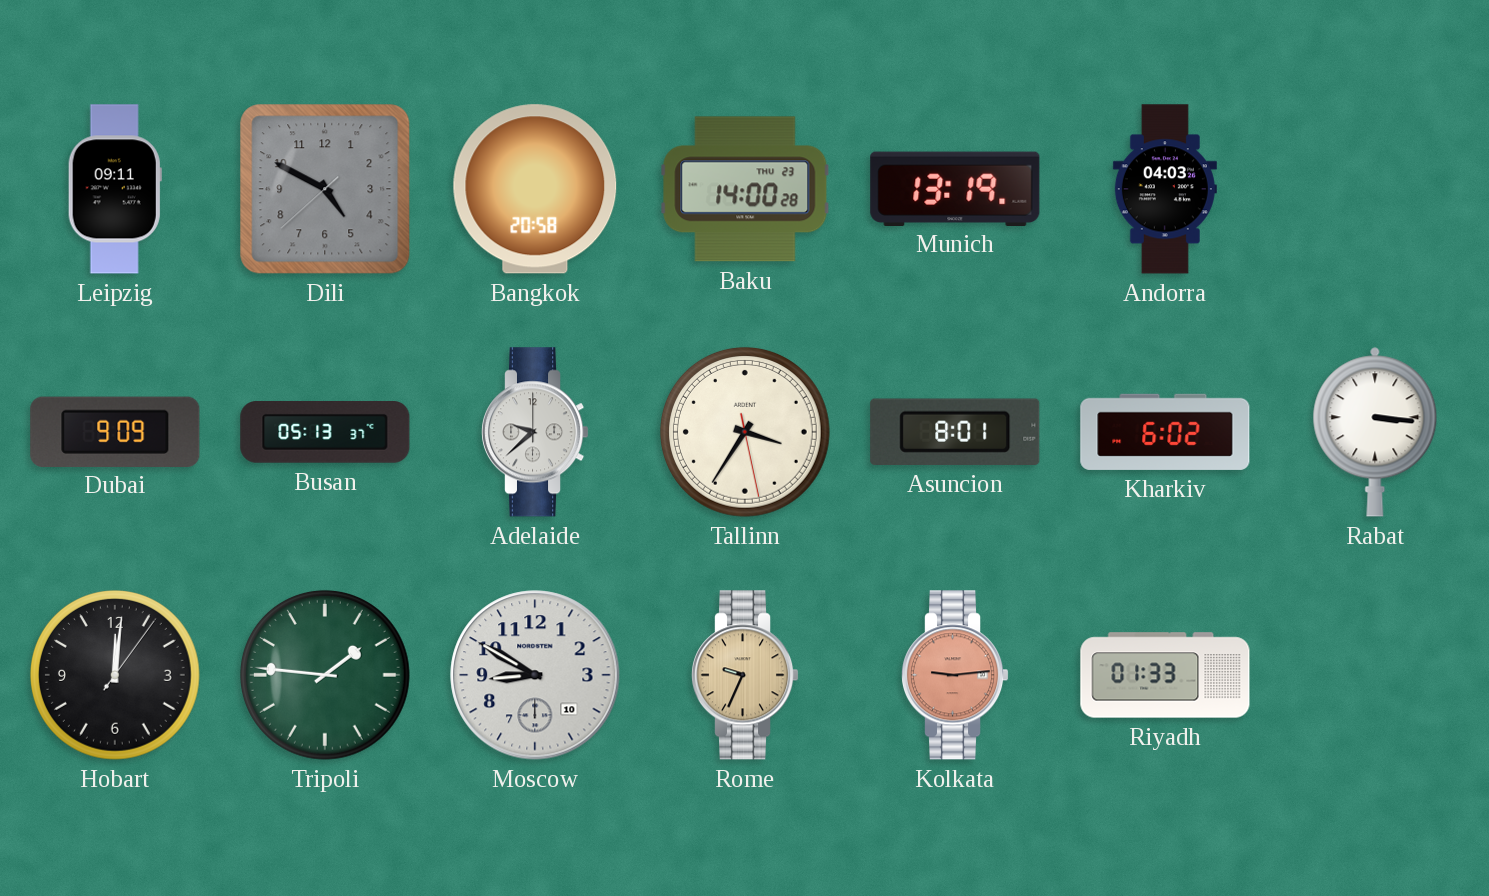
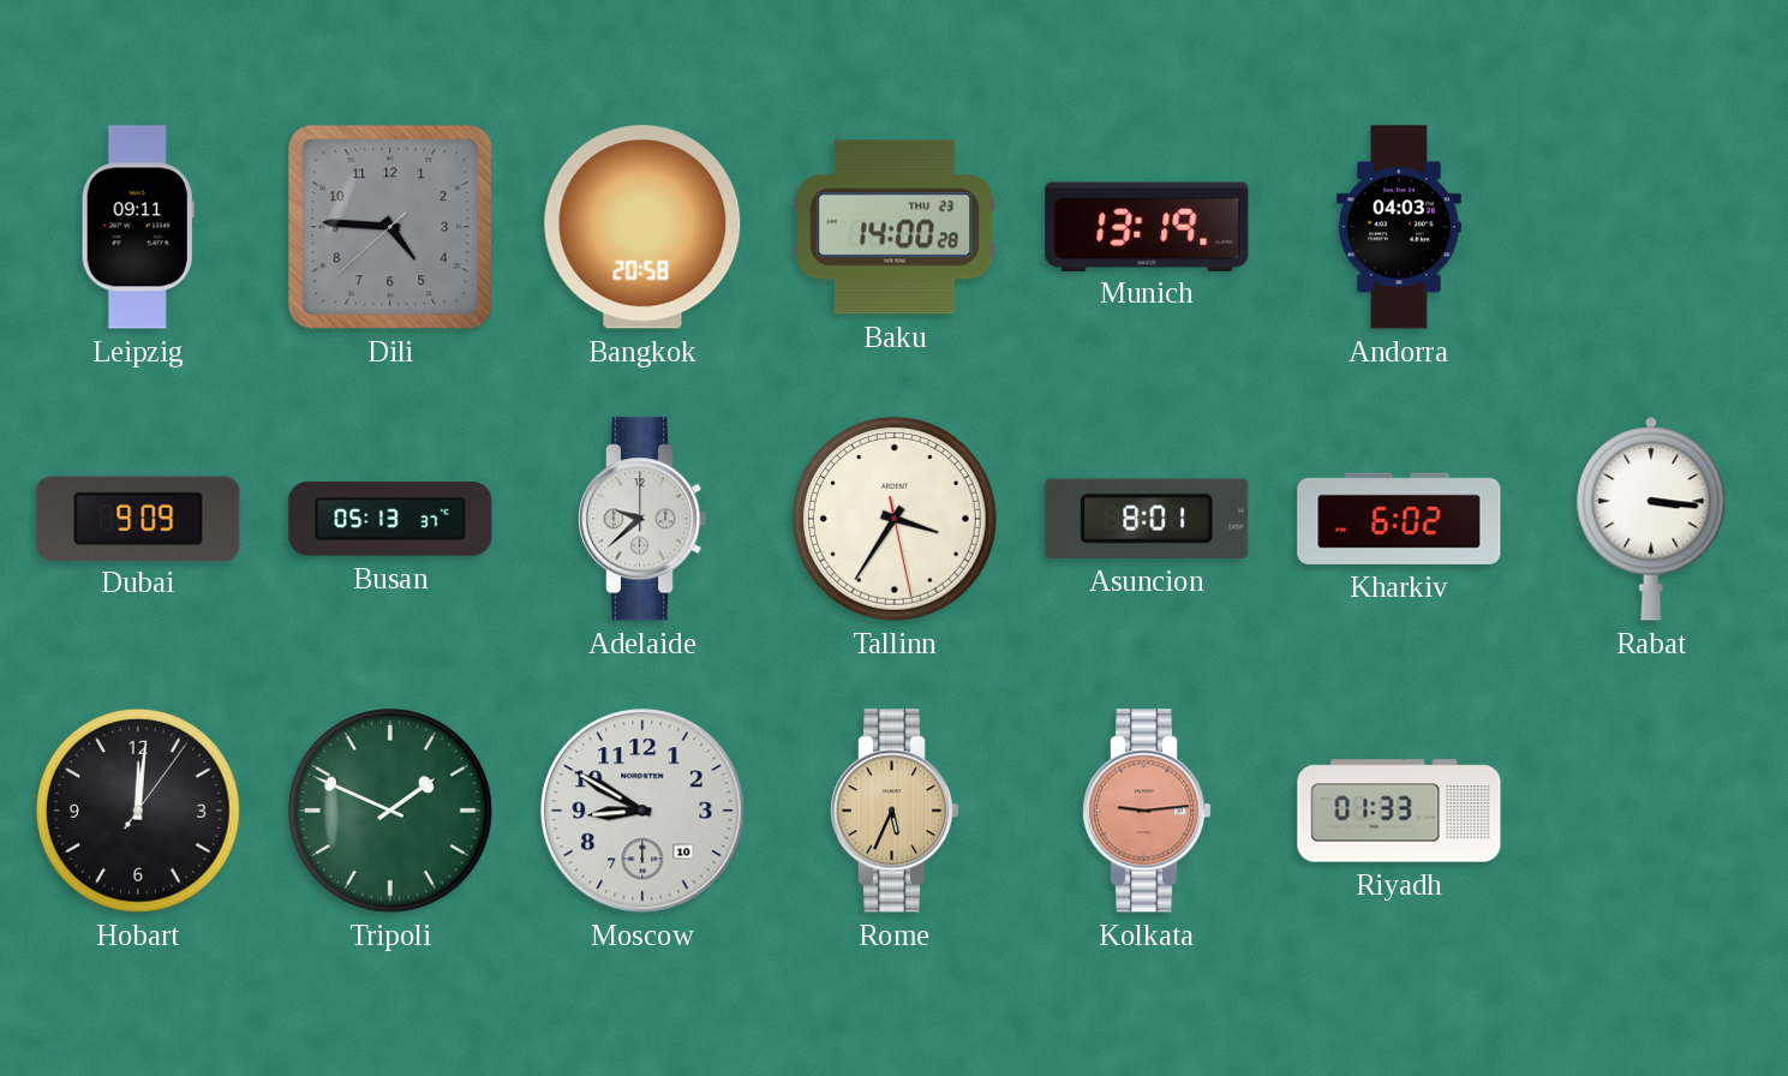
Dili: 4:49 -> 4:45 (390, 227)
Tripoli: 1:46 -> 1:49 (390, 811)
Rome: 9:34 -> 5:34 (895, 811)
